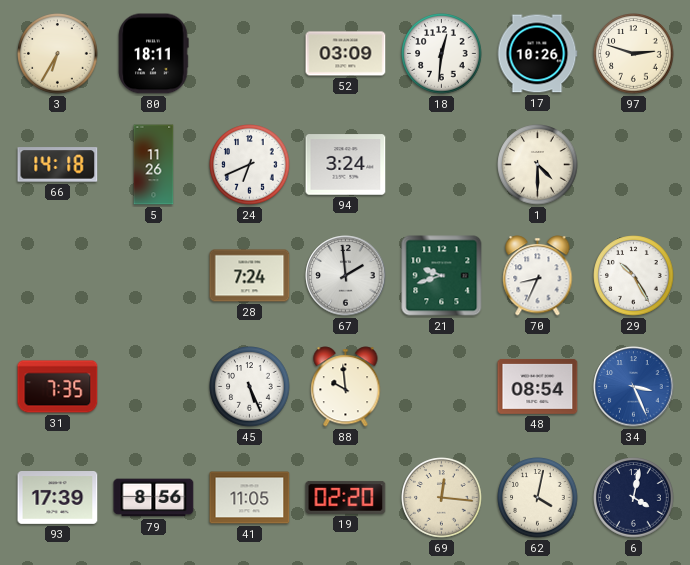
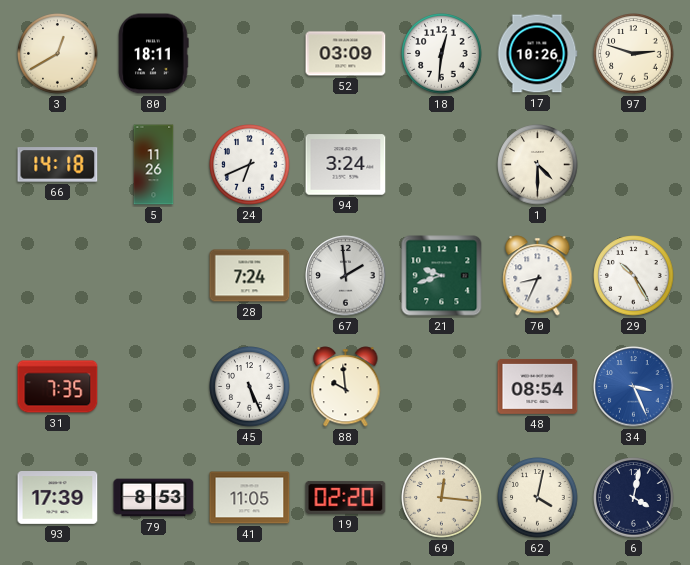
3: 6:35 -> 12:40 (58, 54)
79: 8:56 -> 8:53 (154, 498)
